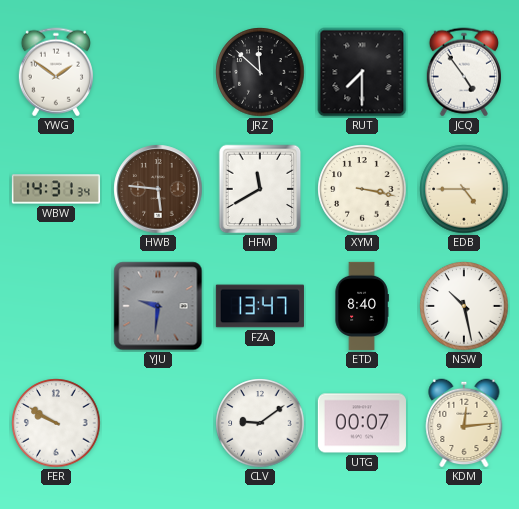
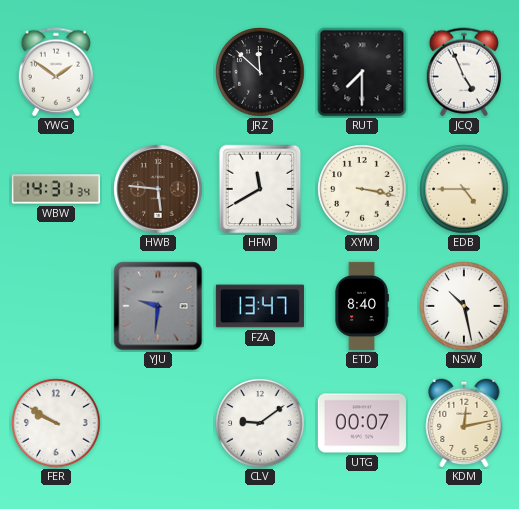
JCQ: 4:54 -> 4:56 (464, 72)
KDM: 12:14 -> 12:13 (464, 423)
